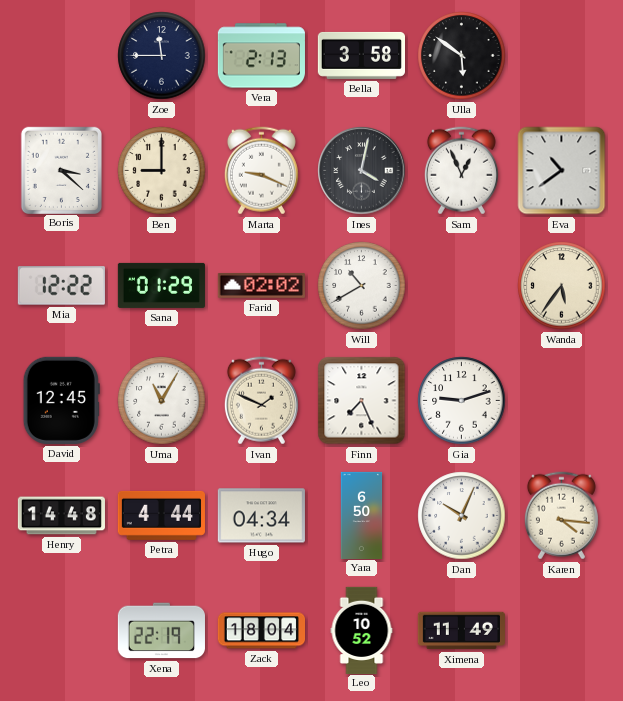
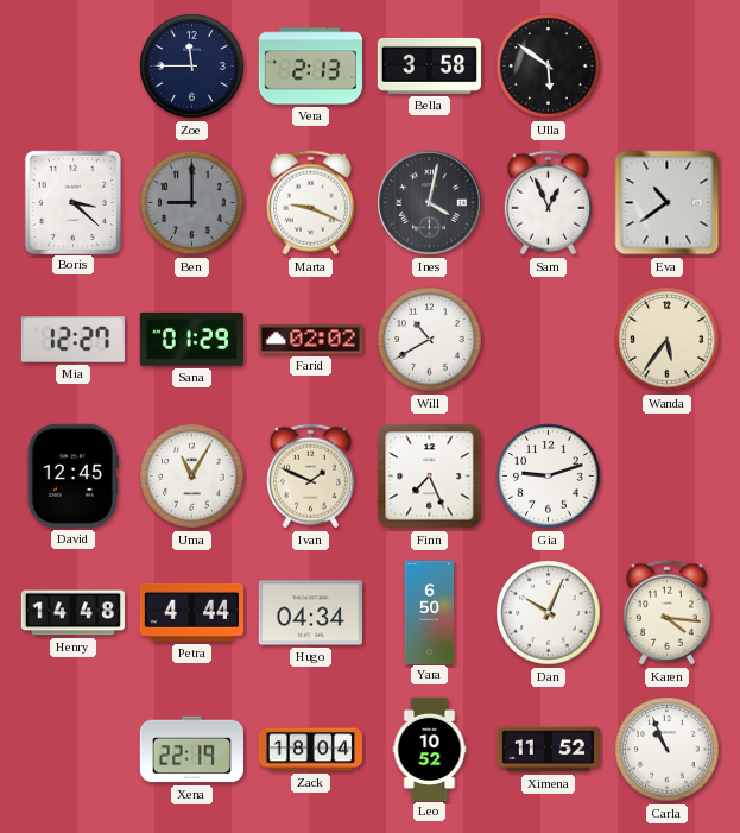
Ben dial: cream -> grey (192, 203)
Mia: 12:22 -> 12:27 (72, 340)
Ximena: 11:49 -> 11:52 (548, 750)
Carla: none -> 10:56 (668, 750)
